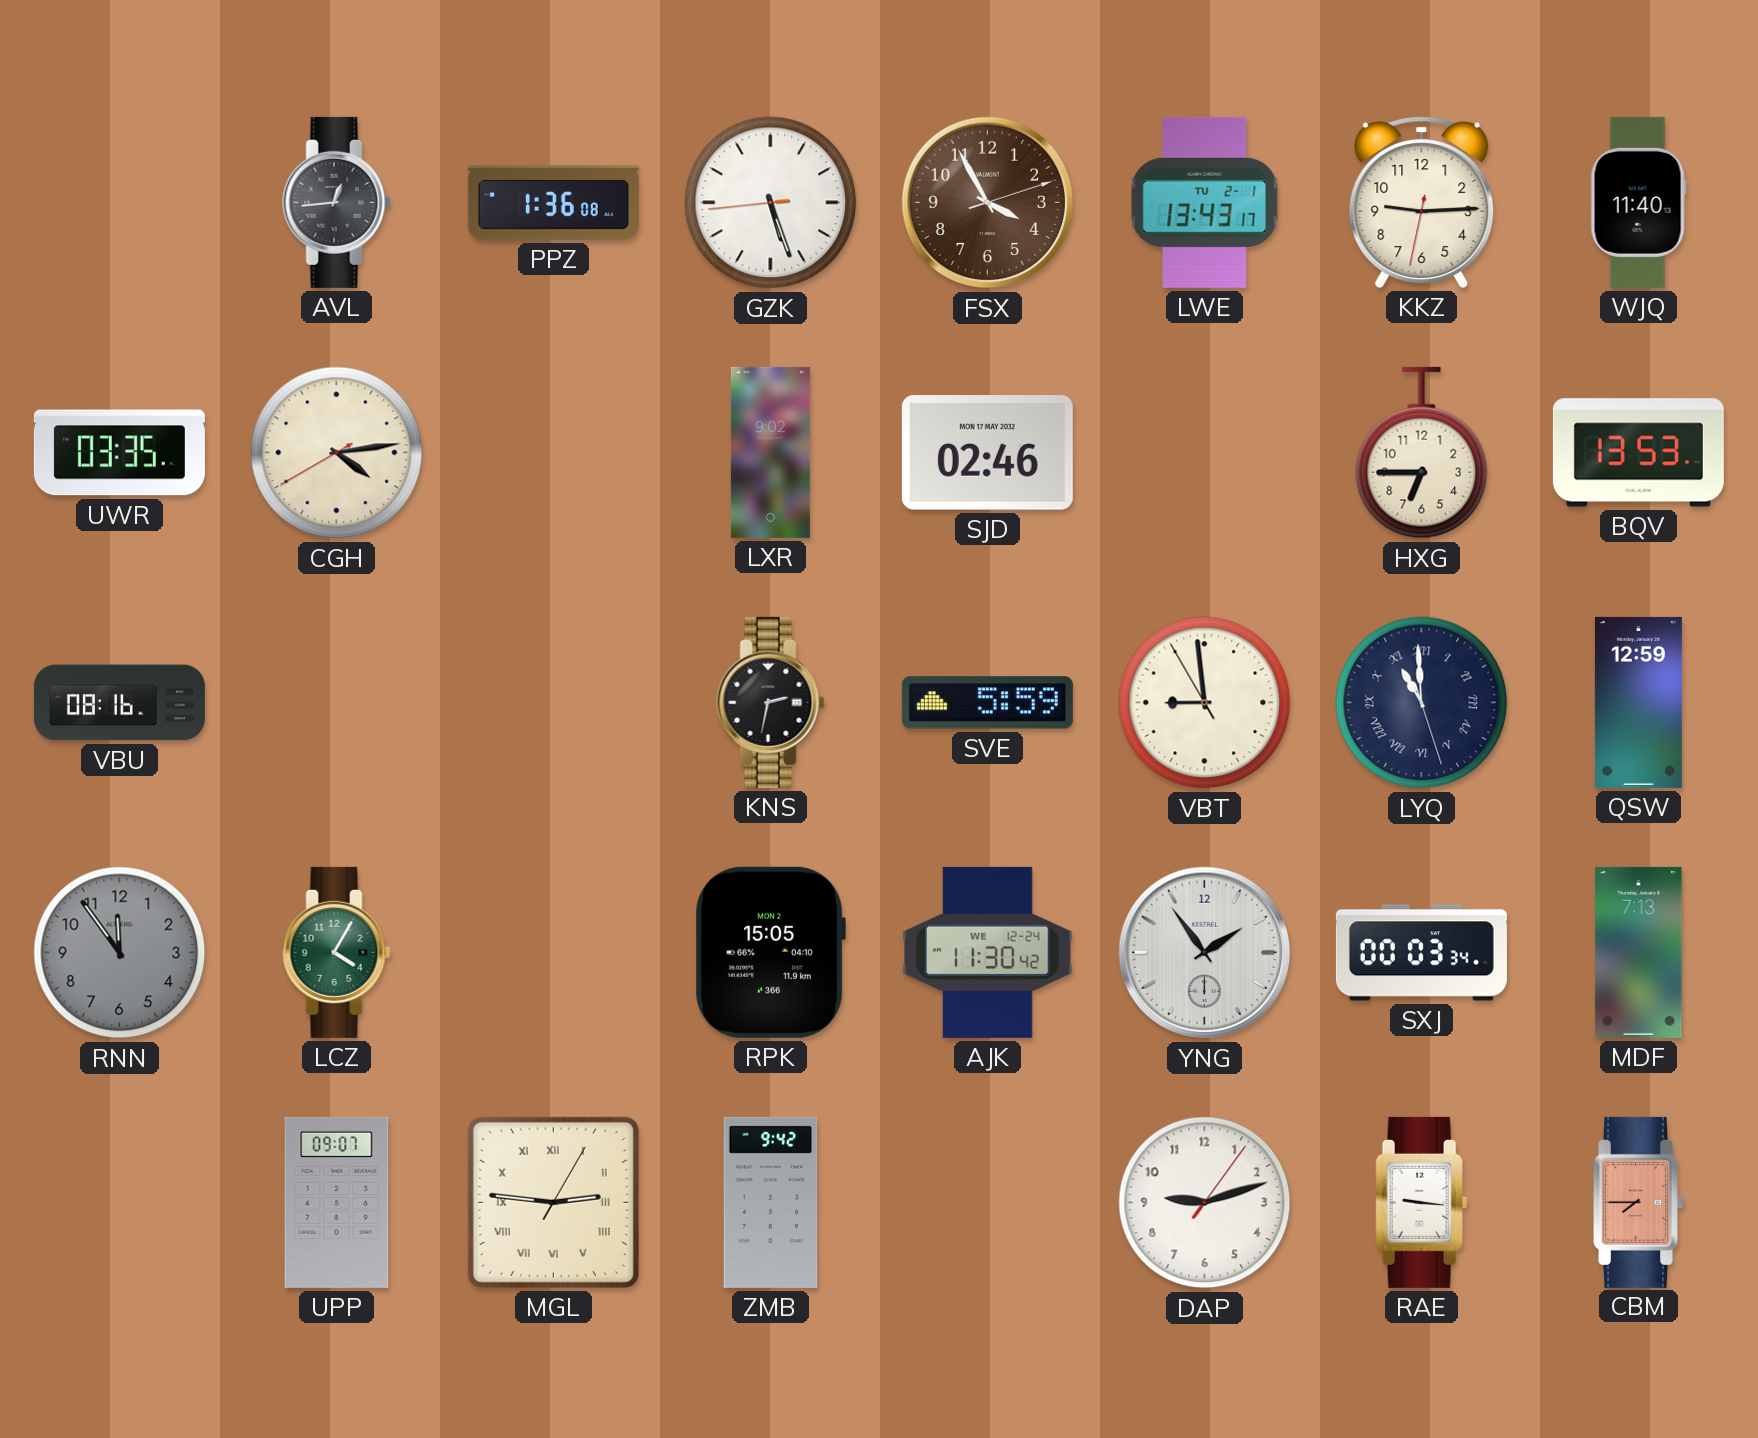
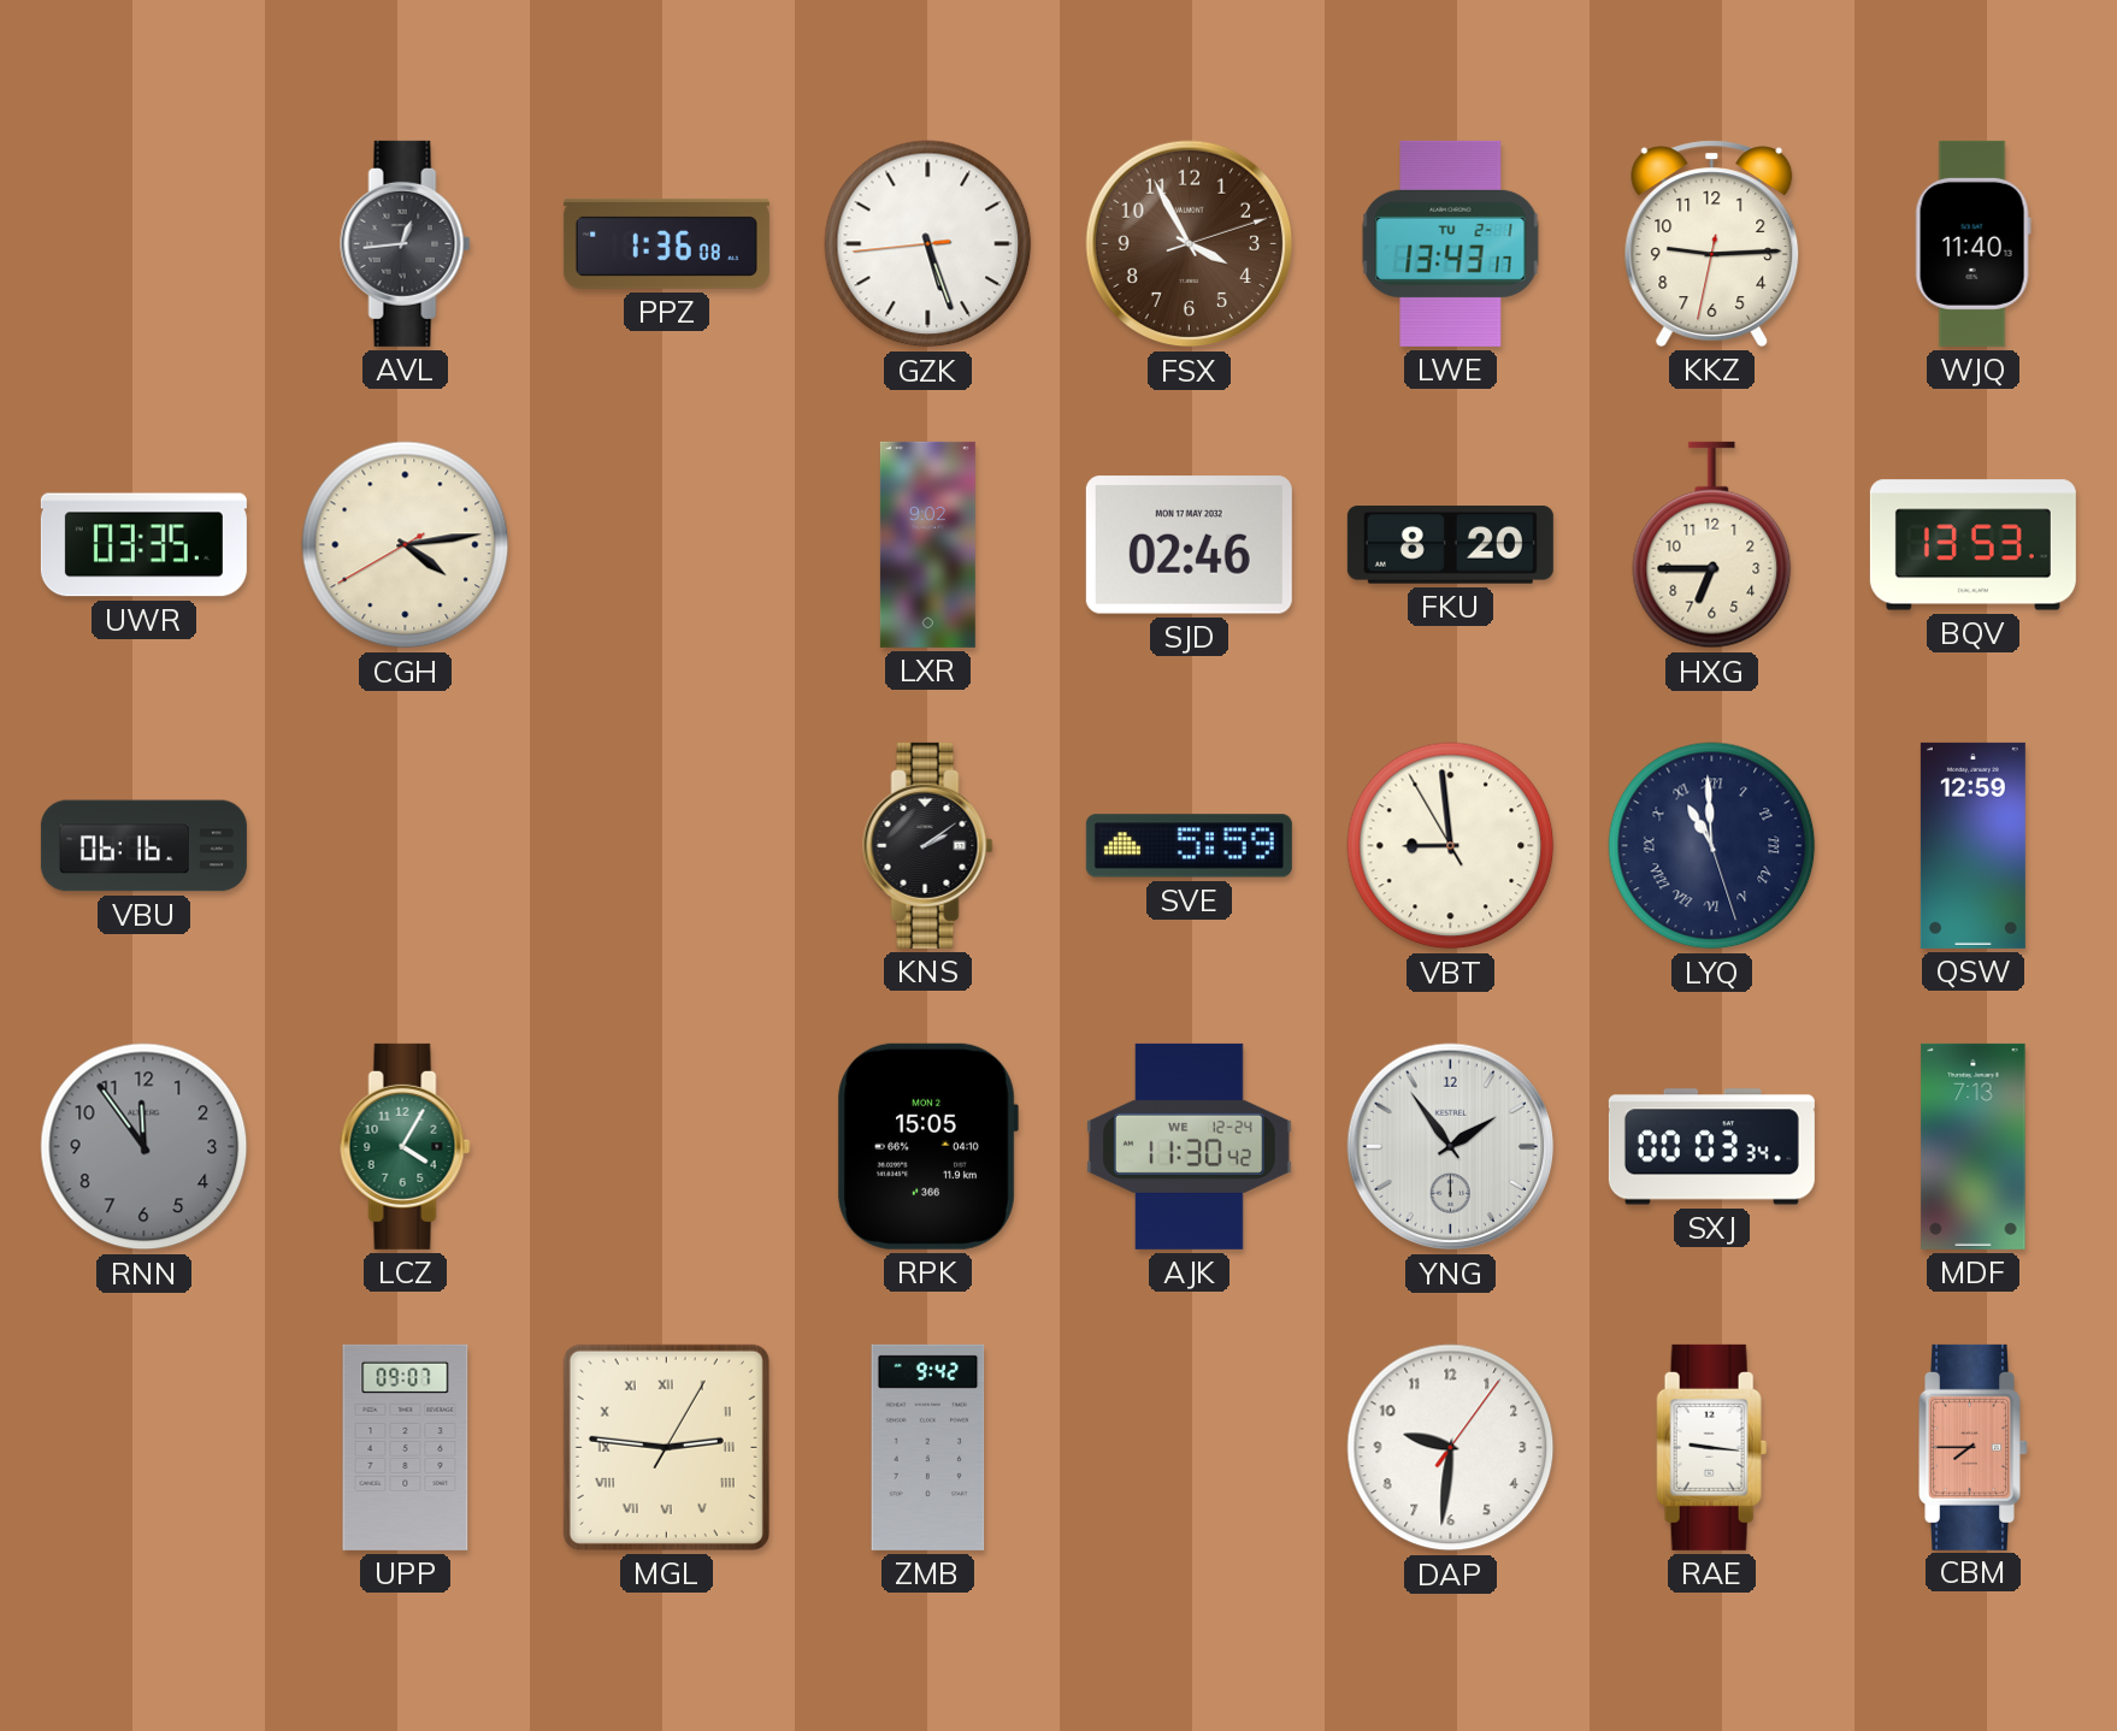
FKU: none -> 8:20 (1450, 545)
VBU: 08:16 -> 06:16 (143, 846)
KNS: 2:32 -> 2:09 (928, 845)
DAP: 9:12 -> 9:31 (1451, 1448)
